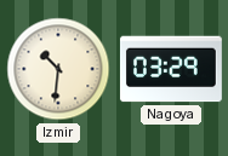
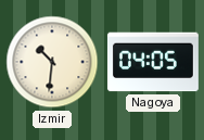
Nagoya: 03:29 -> 04:05 (153, 62)
